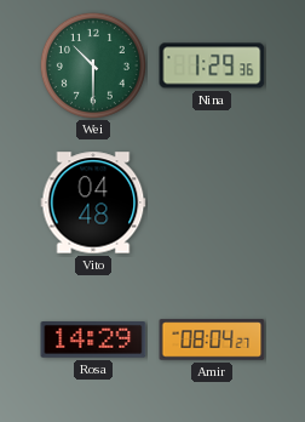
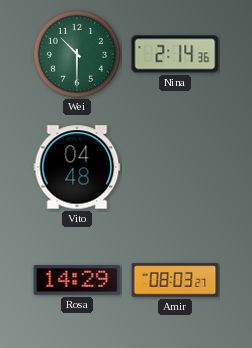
Nina: 1:29 -> 2:14 (175, 54)
Amir: 08:04 -> 08:03 (175, 280)
